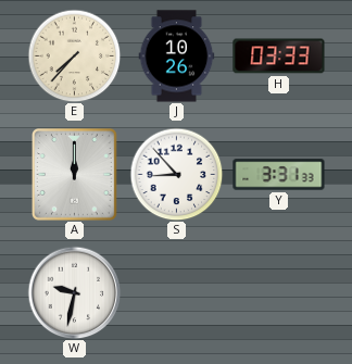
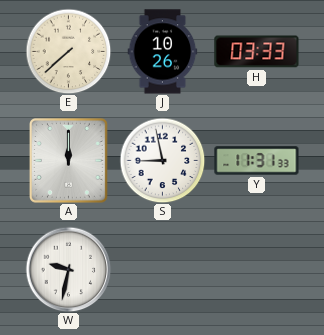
E: 7:37 -> 7:38 (68, 51)
S: 8:53 -> 8:58 (162, 160)
Y: 3:31 -> 11:31 (257, 161)
